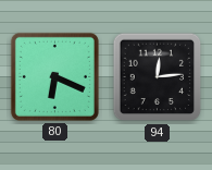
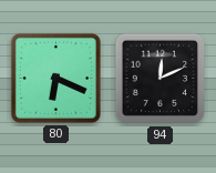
94: 12:14 -> 12:11 (161, 79)
